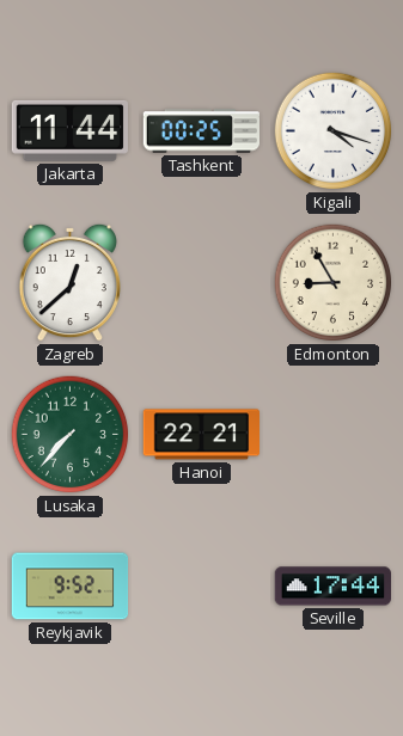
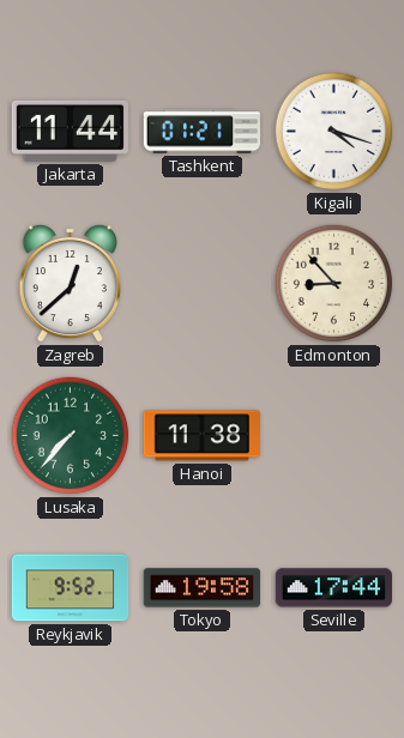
Tashkent: 00:25 -> 01:21 (203, 132)
Edmonton: 8:55 -> 8:53 (334, 284)
Hanoi: 22:21 -> 11:38 (203, 436)
Tokyo: none -> 19:58 (203, 588)
